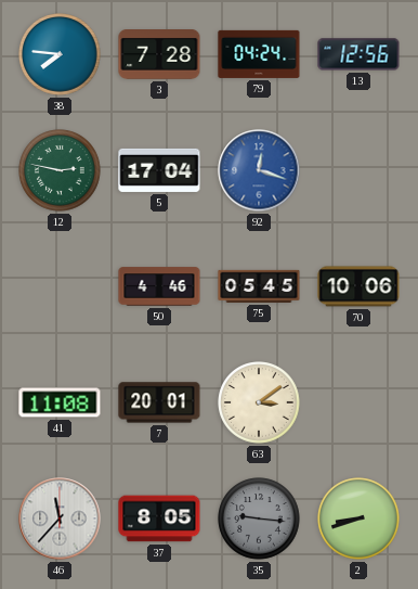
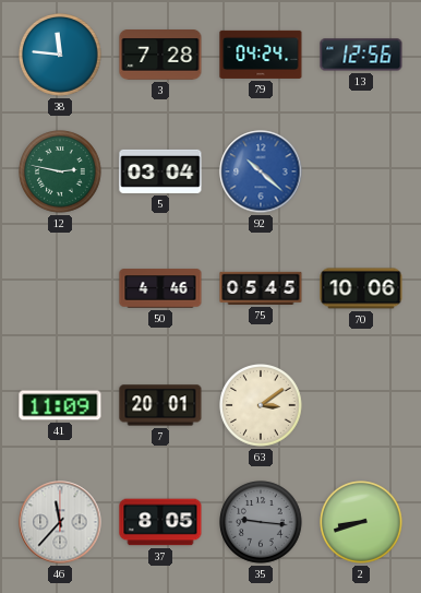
38: 7:46 -> 11:46 (60, 55)
5: 17:04 -> 03:04 (160, 171)
92: 12:18 -> 10:22 (261, 171)
41: 11:08 -> 11:09 (60, 405)
